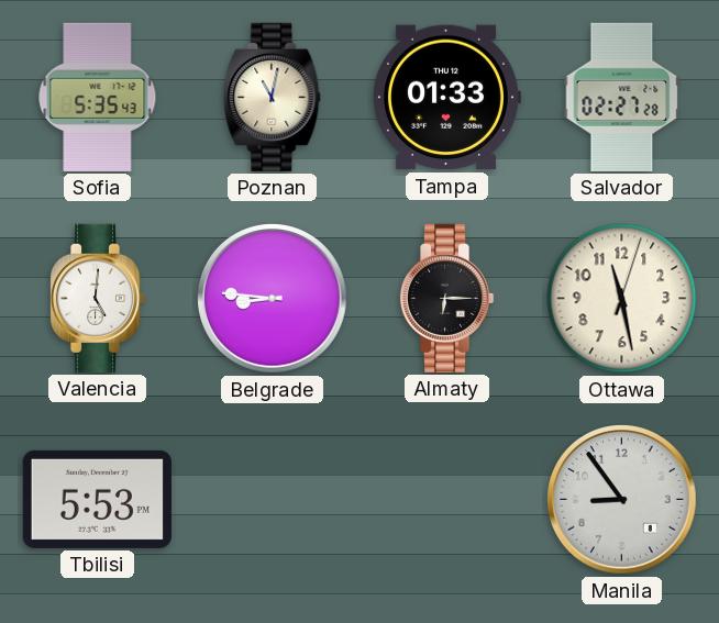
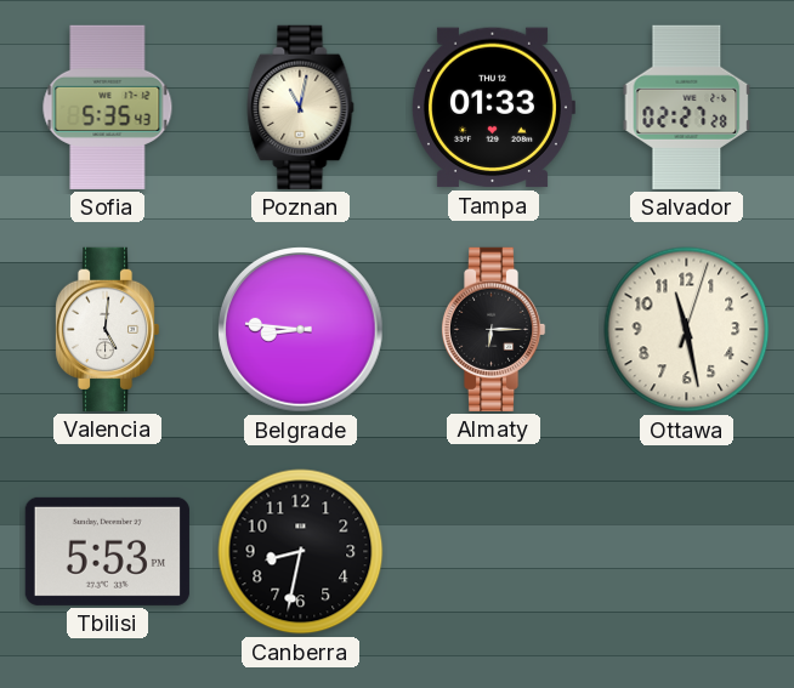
Canberra: none -> 8:32 (301, 552)
Manila: 8:54 -> none (622, 500)
